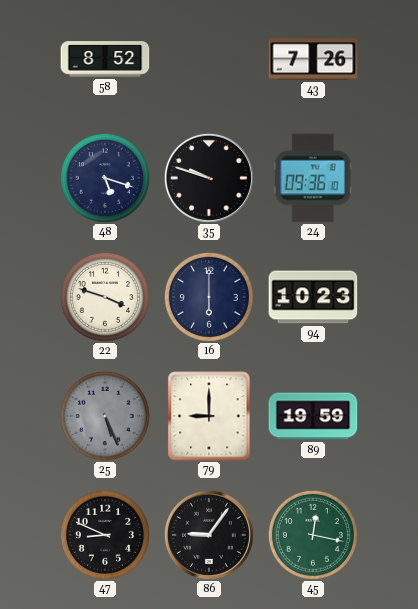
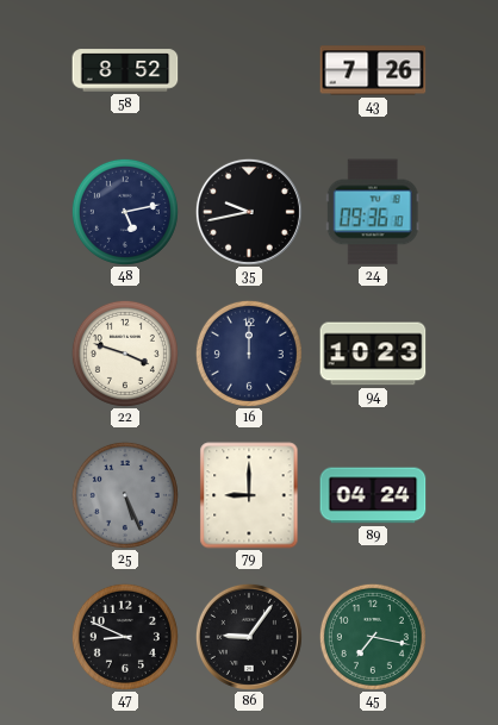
48: 5:18 -> 5:13 (125, 212)
35: 9:48 -> 9:43 (249, 212)
16: 6:00 -> 12:00 (249, 354)
89: 19:59 -> 04:24 (373, 495)
45: 12:17 -> 7:17 (373, 637)
